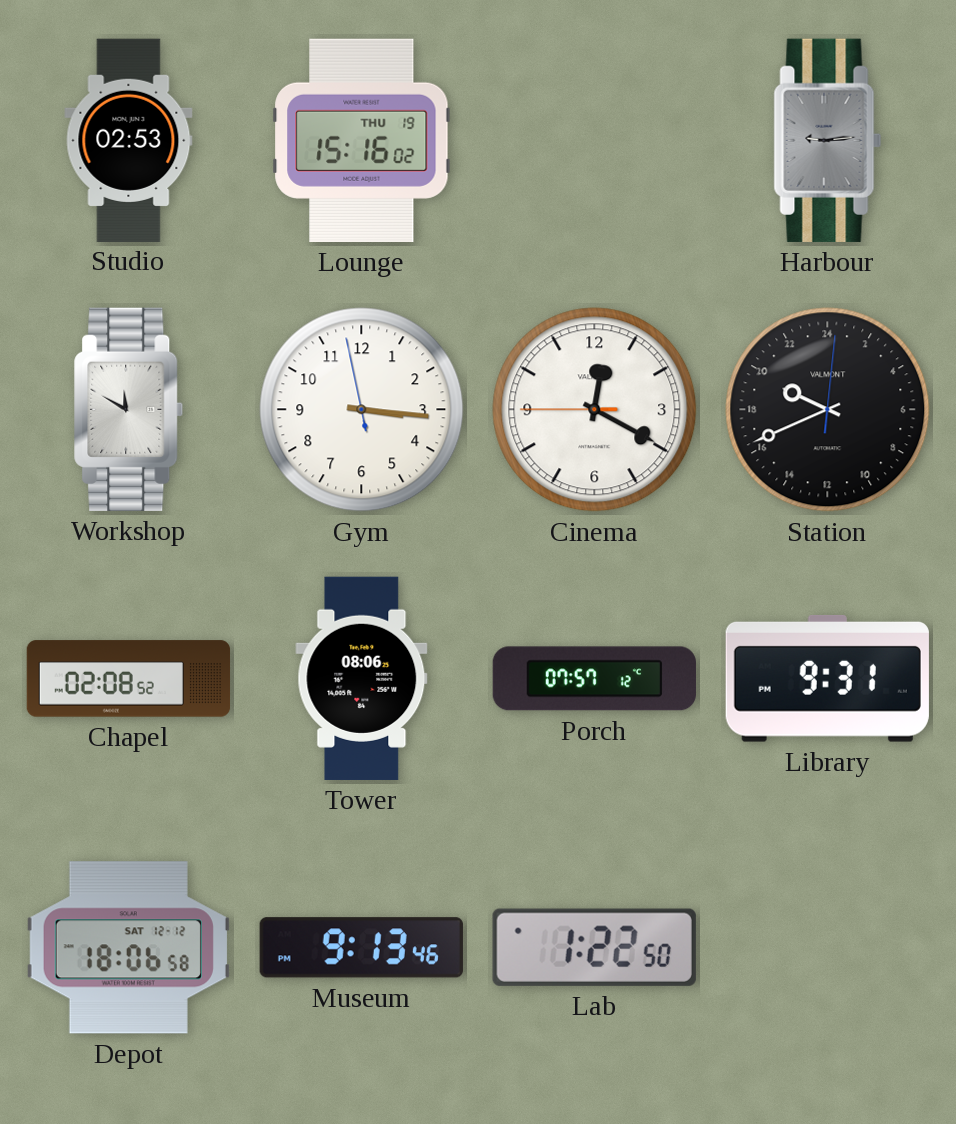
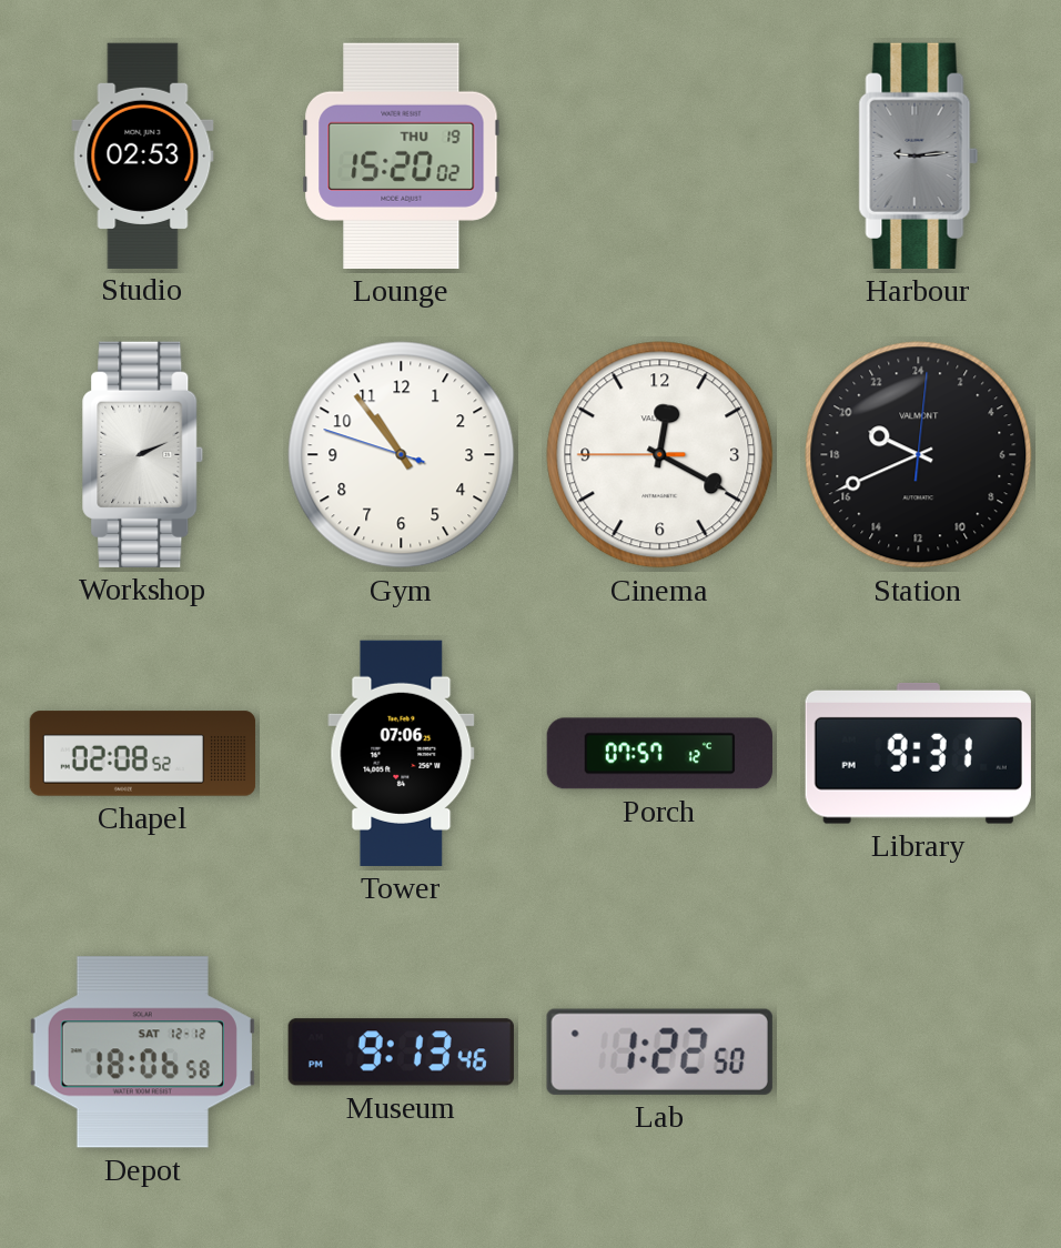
Lounge: 15:16 -> 15:20 (402, 155)
Workshop: 11:50 -> 2:11 (143, 454)
Gym: 3:15 -> 10:53 (402, 455)
Tower: 08:06 -> 07:06 (402, 753)
